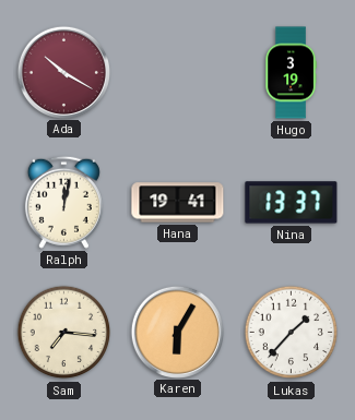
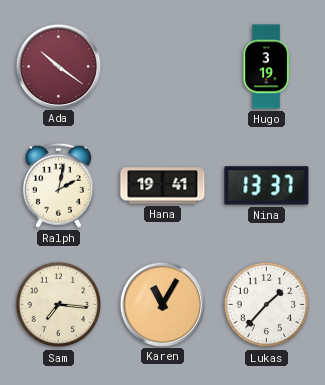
Ada: 10:20 -> 10:21 (58, 66)
Ralph: 12:02 -> 2:02 (58, 185)
Karen: 6:05 -> 11:05 (162, 304)
